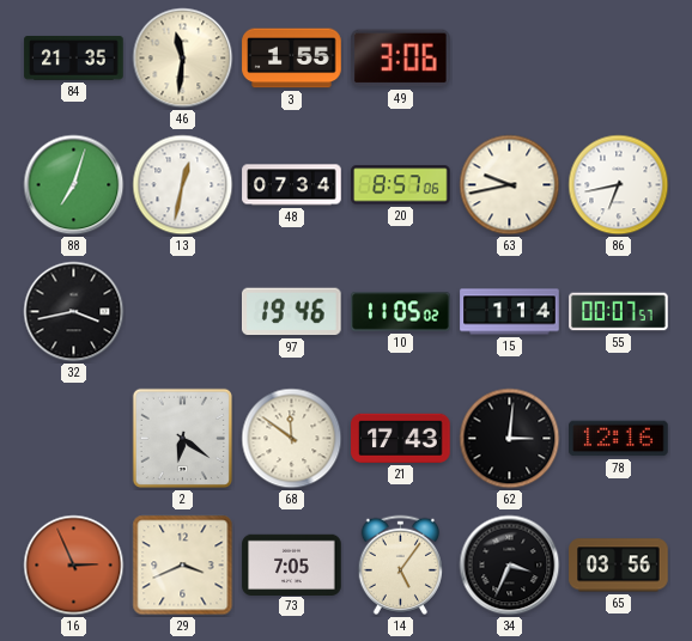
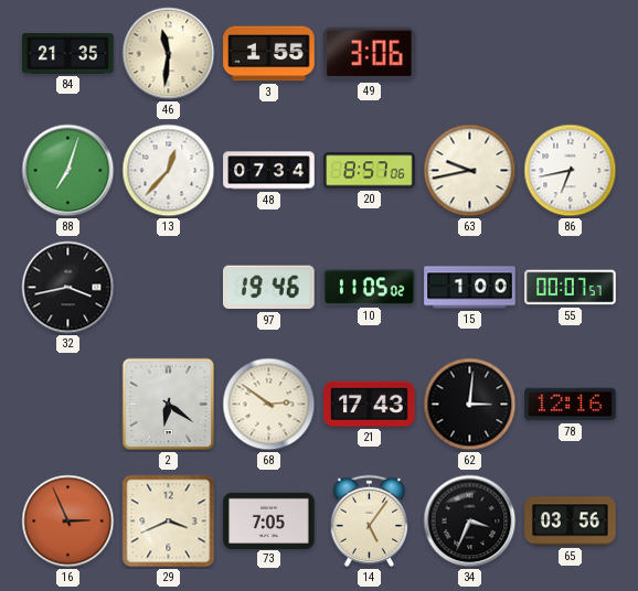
13: 12:32 -> 12:37 (169, 171)
15: 1:14 -> 1:00 (470, 288)
68: 11:51 -> 2:51 (269, 405)
